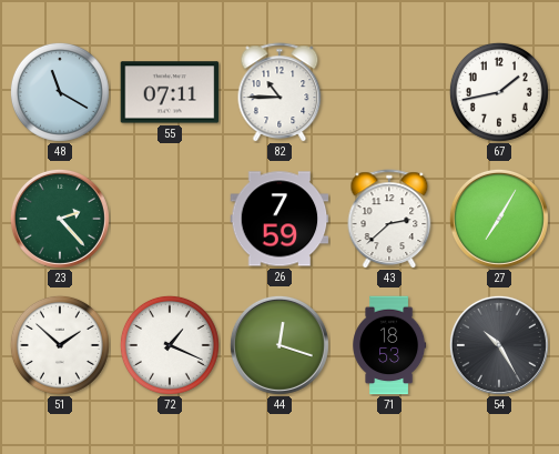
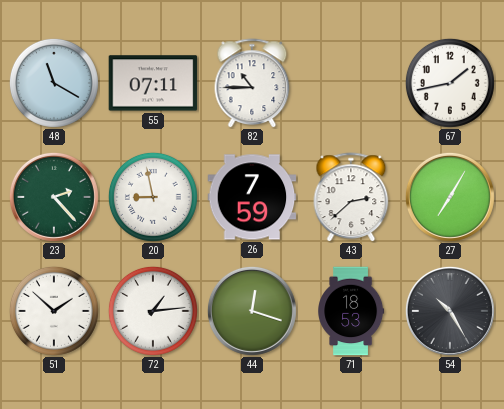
20: none -> 8:58 (153, 197)
72: 1:19 -> 1:14 (153, 311)
